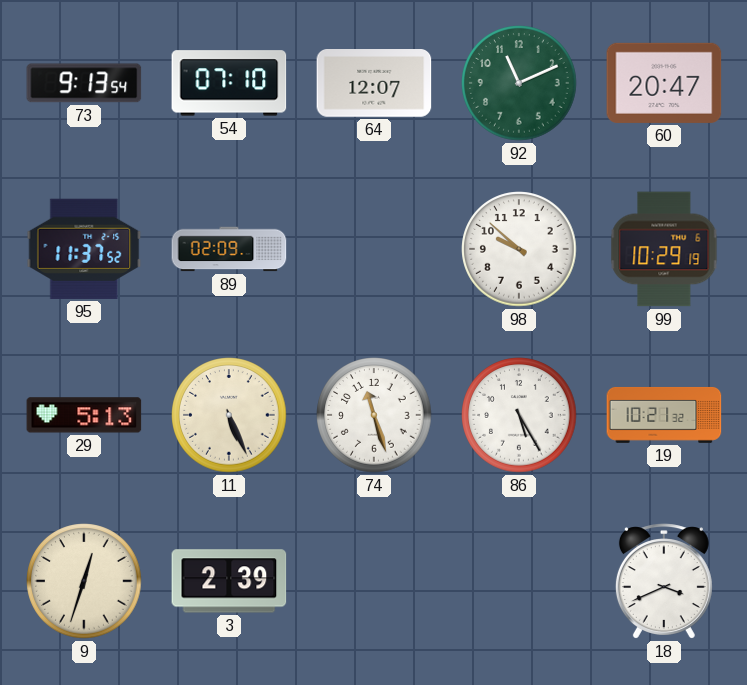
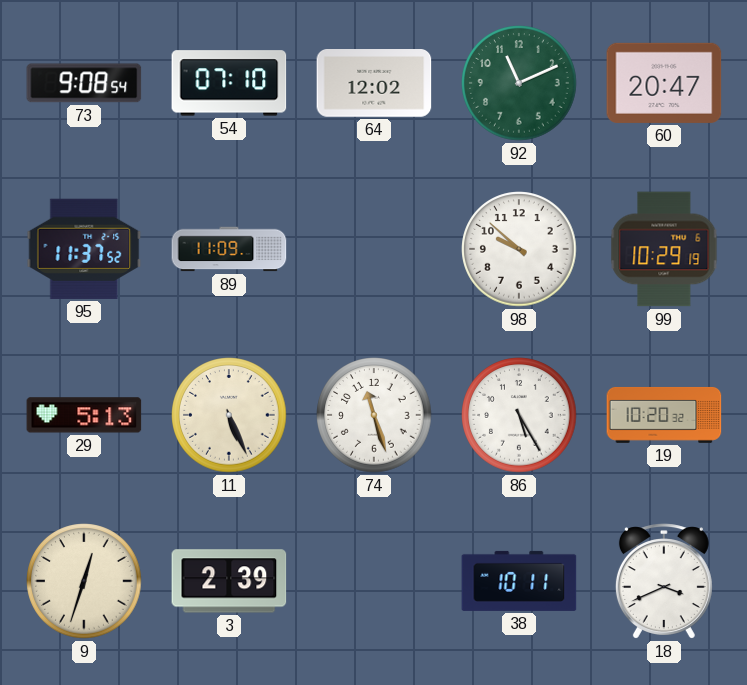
73: 9:13 -> 9:08 (84, 83)
64: 12:07 -> 12:02 (374, 84)
89: 02:09 -> 11:09 (229, 249)
19: 10:21 -> 10:20 (664, 415)
38: none -> 10:11 (519, 581)
